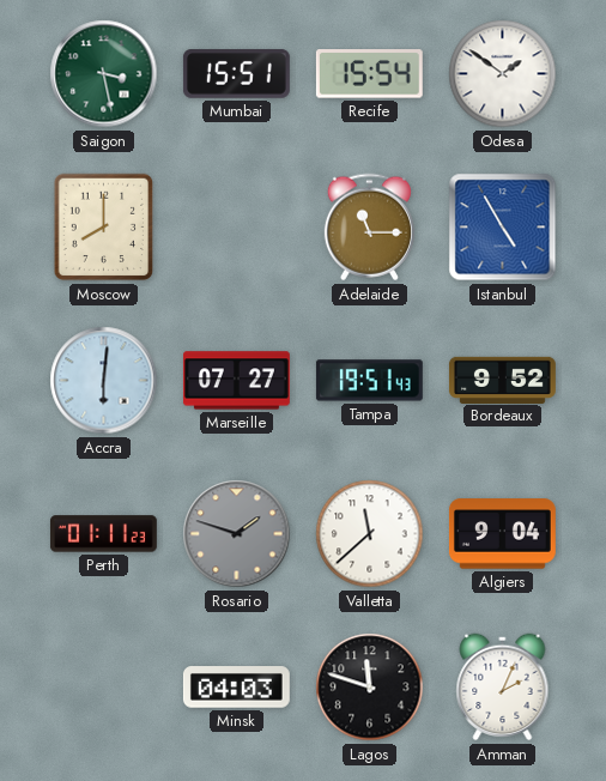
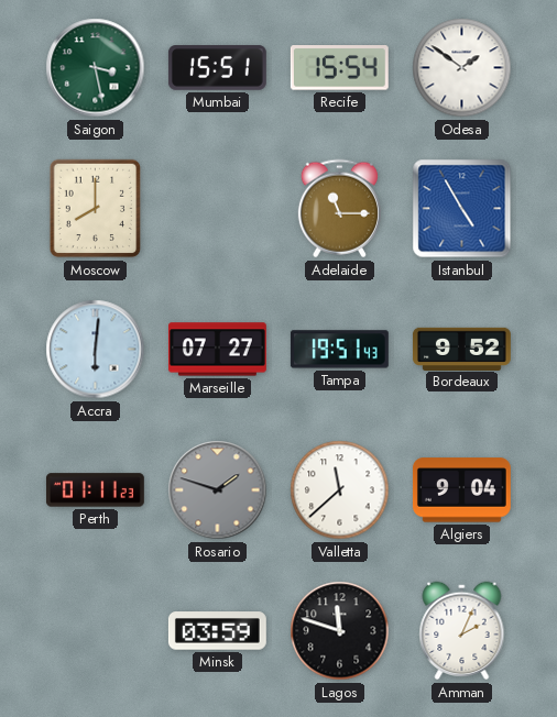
Minsk: 04:03 -> 03:59 (217, 631)
